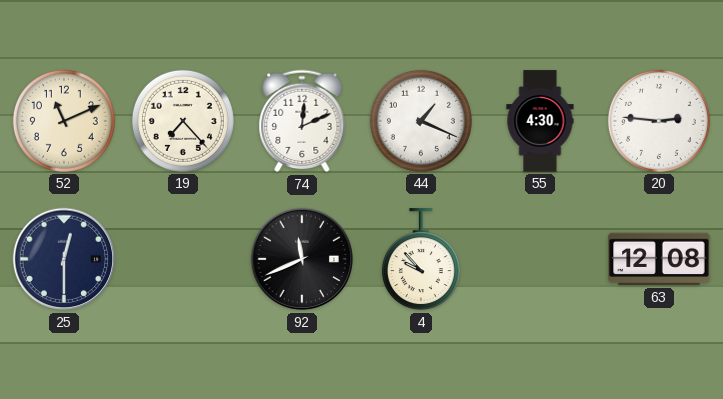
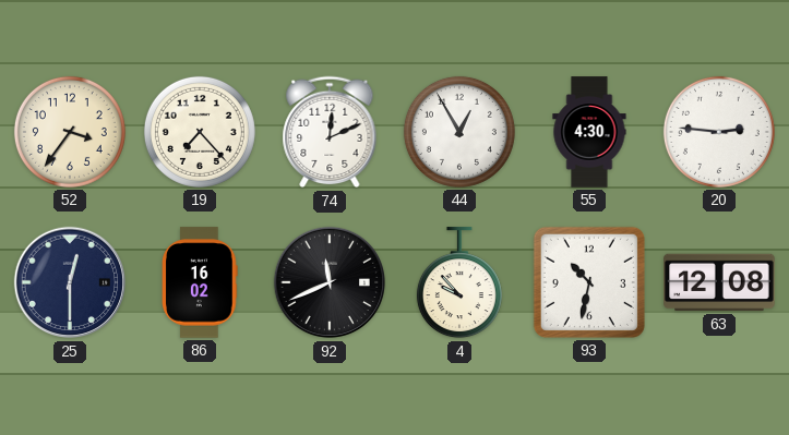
52: 11:11 -> 3:36 (70, 132)
44: 1:19 -> 12:55 (459, 132)
86: none -> 16:02 (200, 282)
93: none -> 10:32 (589, 282)
